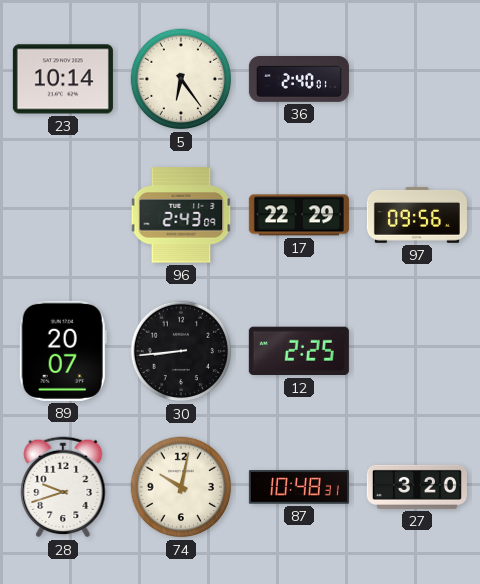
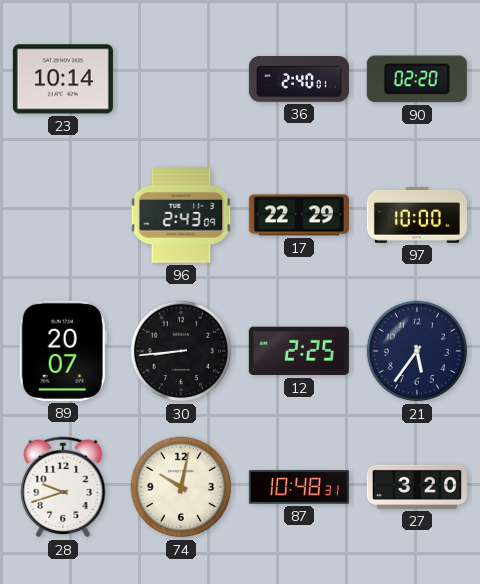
5: 6:24 -> none (181, 79)
90: none -> 02:20 (417, 79)
97: 09:56 -> 10:00 (417, 216)
21: none -> 5:36 (417, 351)
